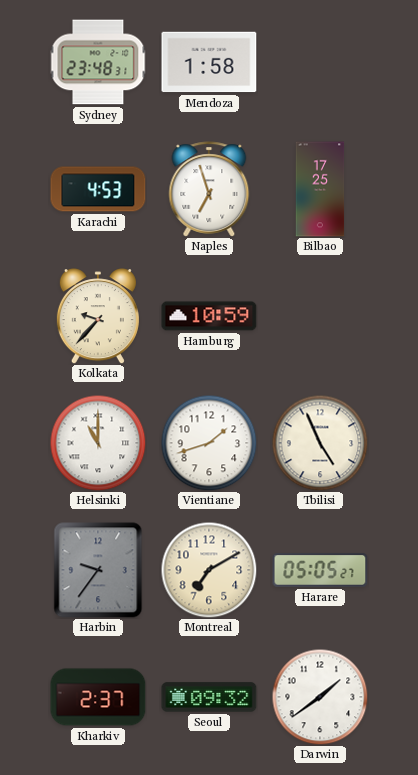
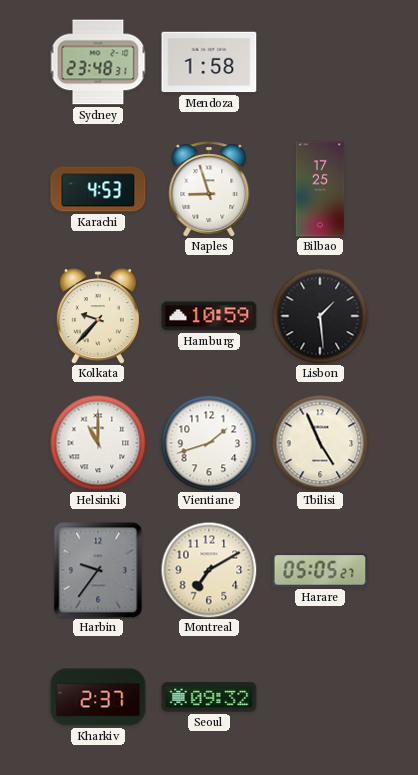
Naples: 6:57 -> 8:57 (209, 189)
Lisbon: none -> 1:29 (320, 316)
Darwin: 1:39 -> none (320, 697)
